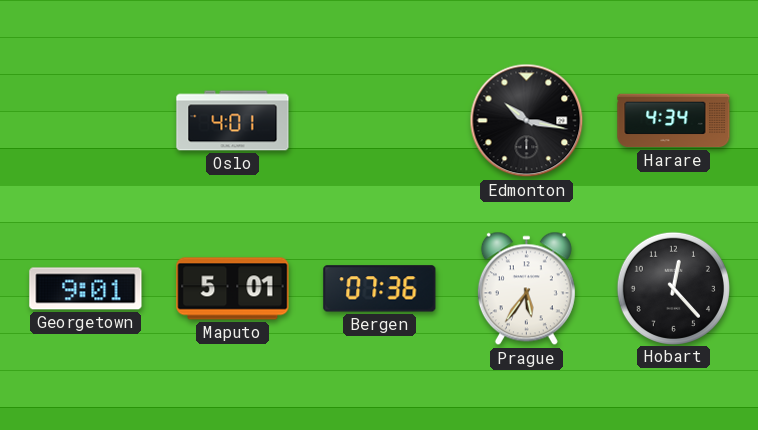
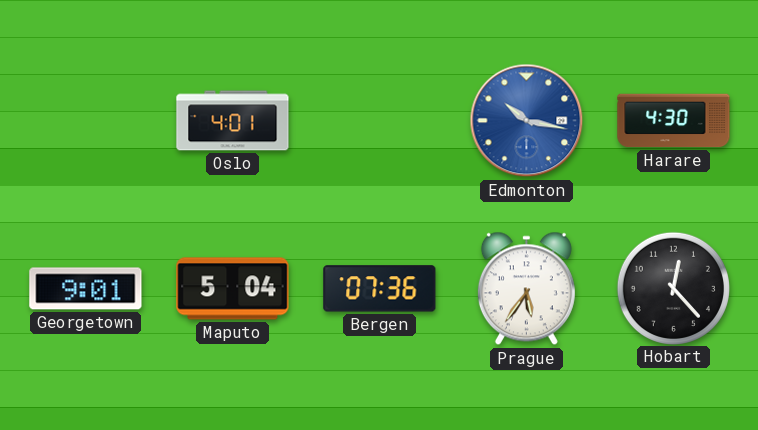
Edmonton dial: black -> blue (527, 121)
Harare: 4:34 -> 4:30 (674, 121)
Maputo: 5:01 -> 5:04 (233, 289)
